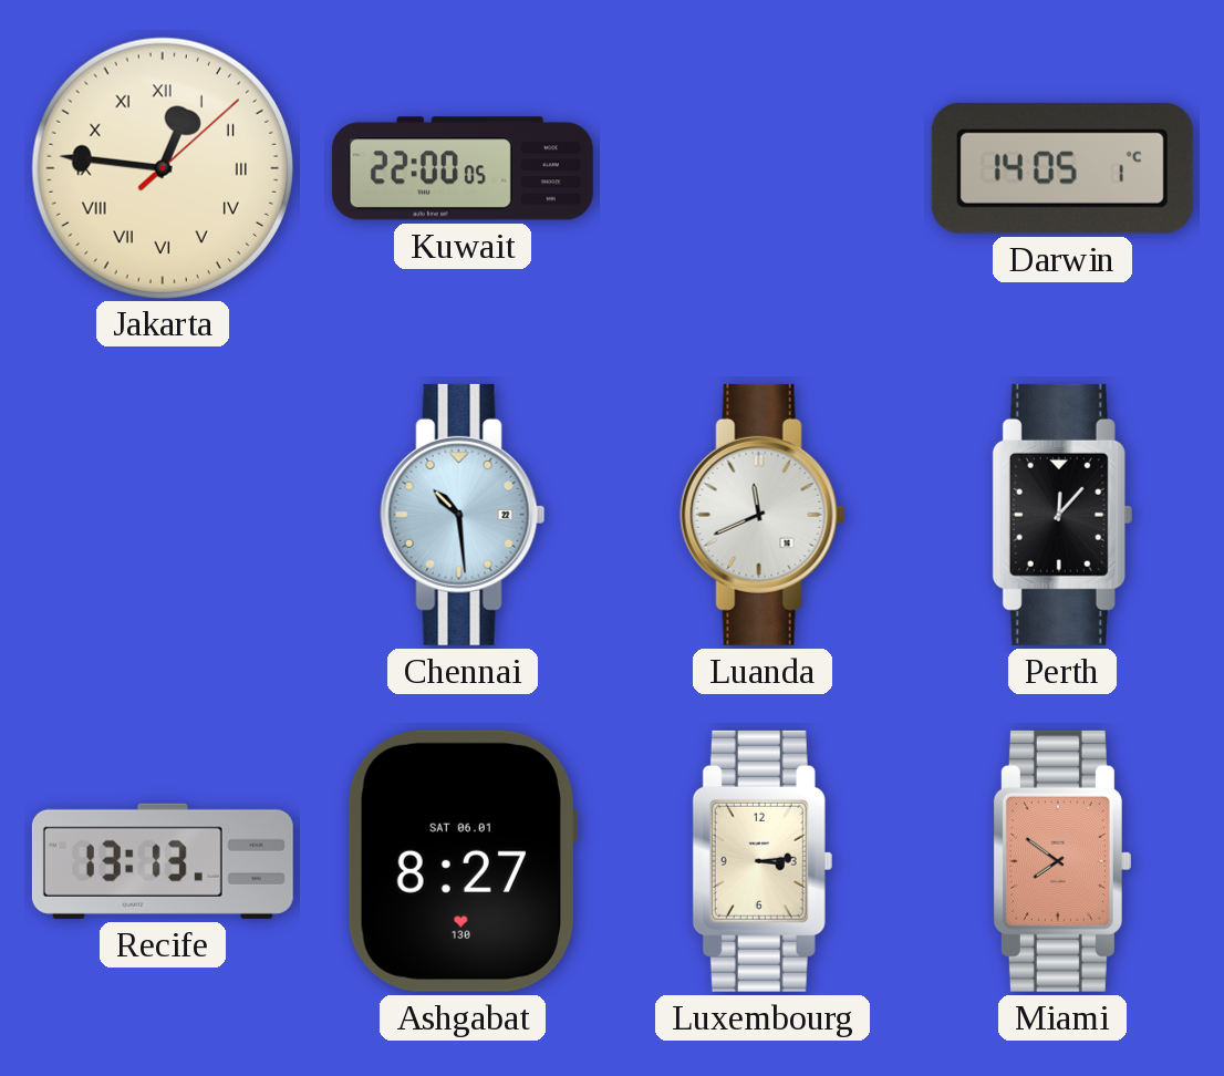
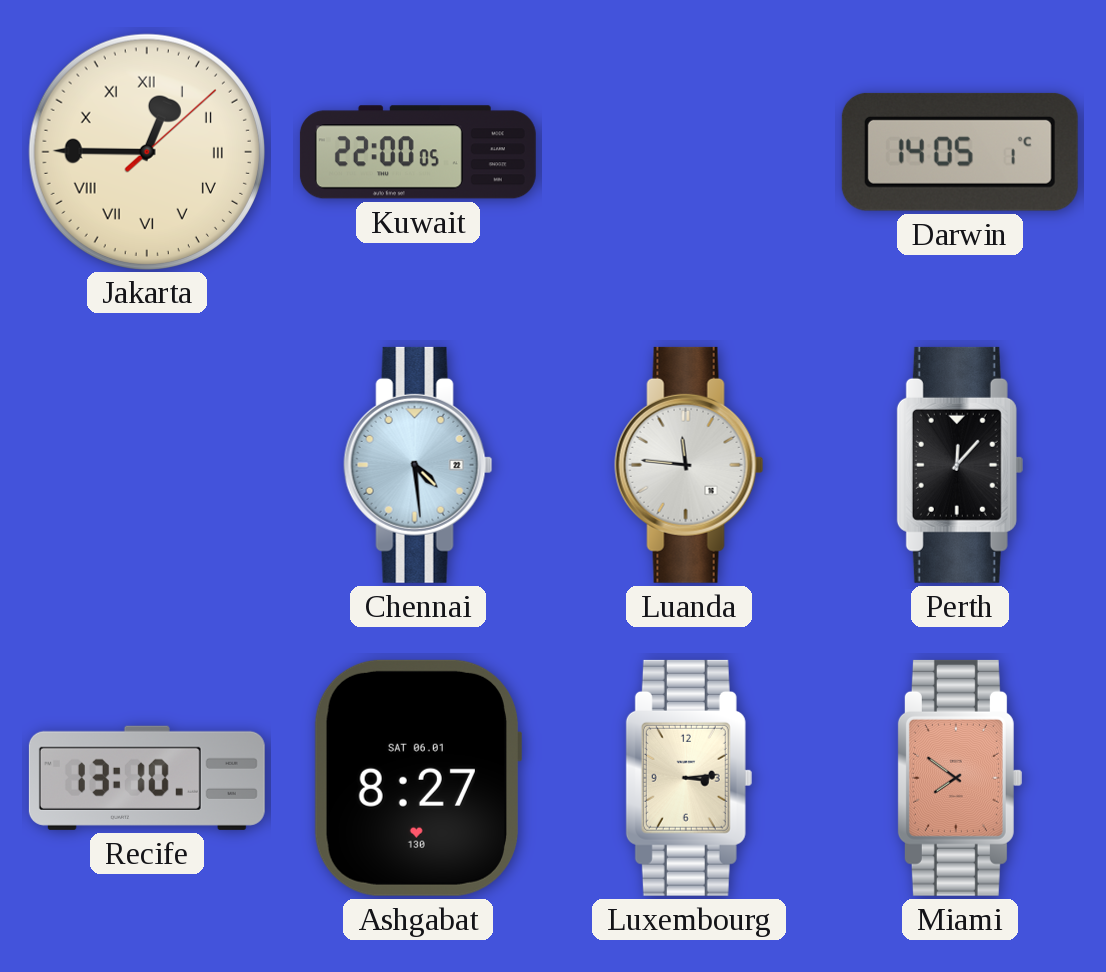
Jakarta: 12:46 -> 12:45 (146, 151)
Chennai: 10:29 -> 4:29 (418, 465)
Luanda: 11:41 -> 11:46 (689, 465)
Recife: 13:13 -> 13:10 (147, 778)
